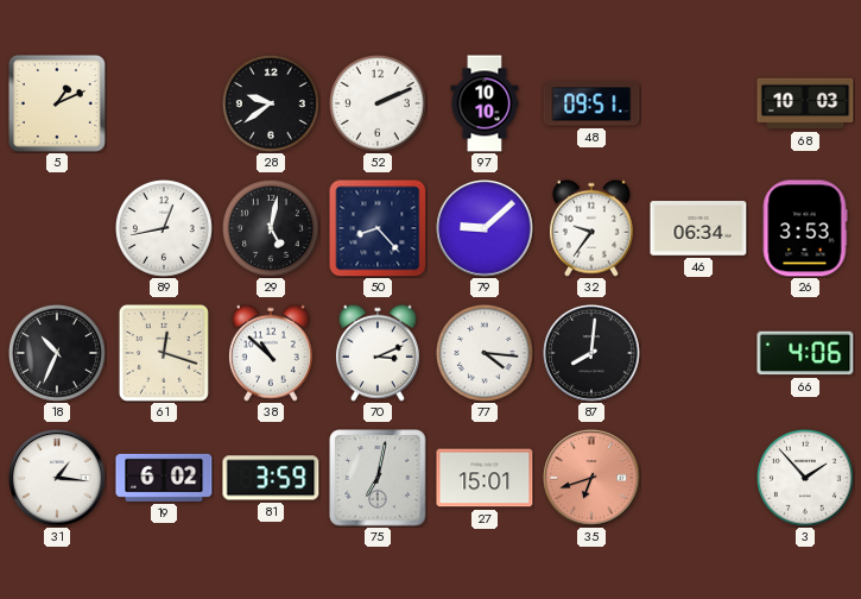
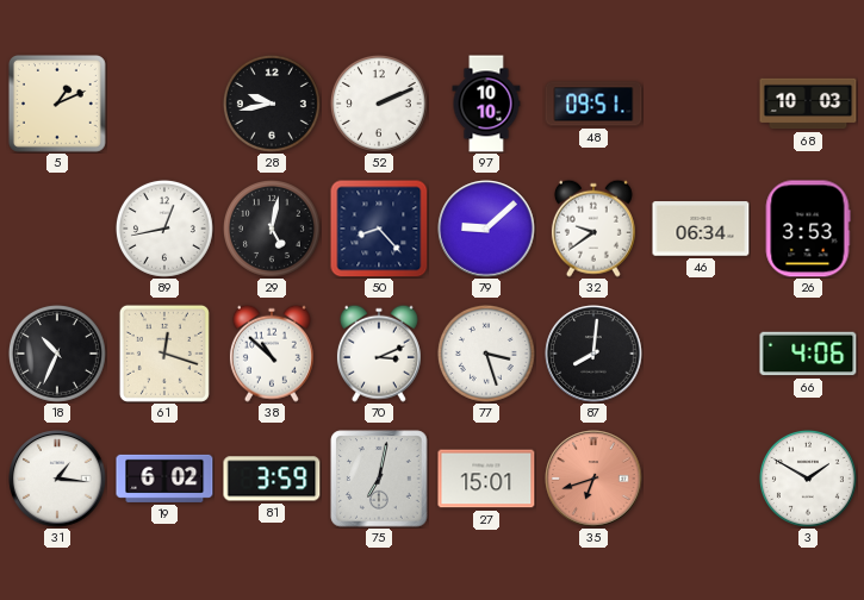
28: 9:39 -> 9:43 (272, 104)
32: 9:36 -> 9:39 (593, 229)
77: 4:16 -> 3:27 (486, 354)
3: 1:53 -> 1:50 (808, 479)
